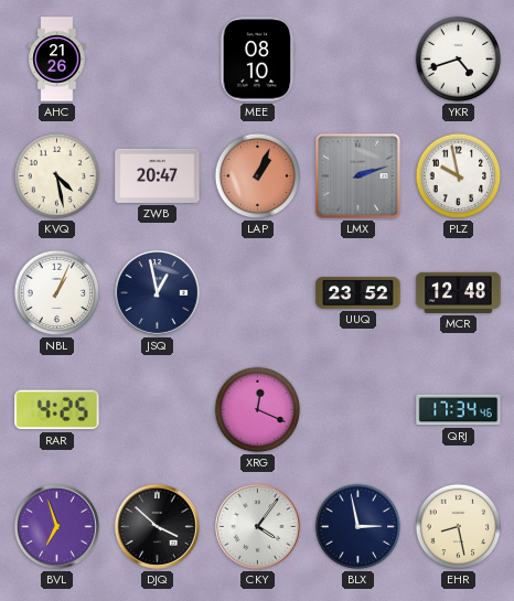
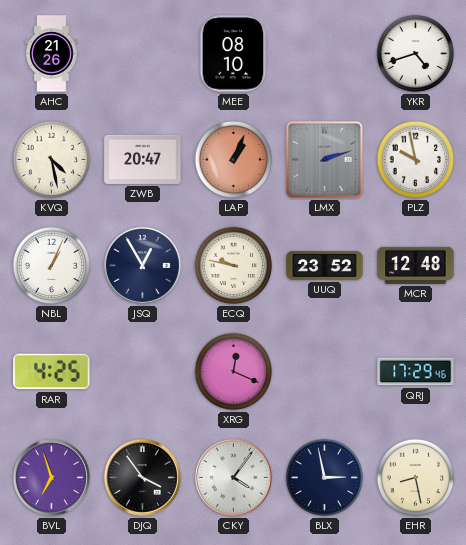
JSQ: 12:58 -> 12:55 (142, 265)
ECQ: none -> 9:47 (234, 266)
QRJ: 17:34 -> 17:29 (416, 372)
DJQ: 3:52 -> 3:54 (142, 477)
